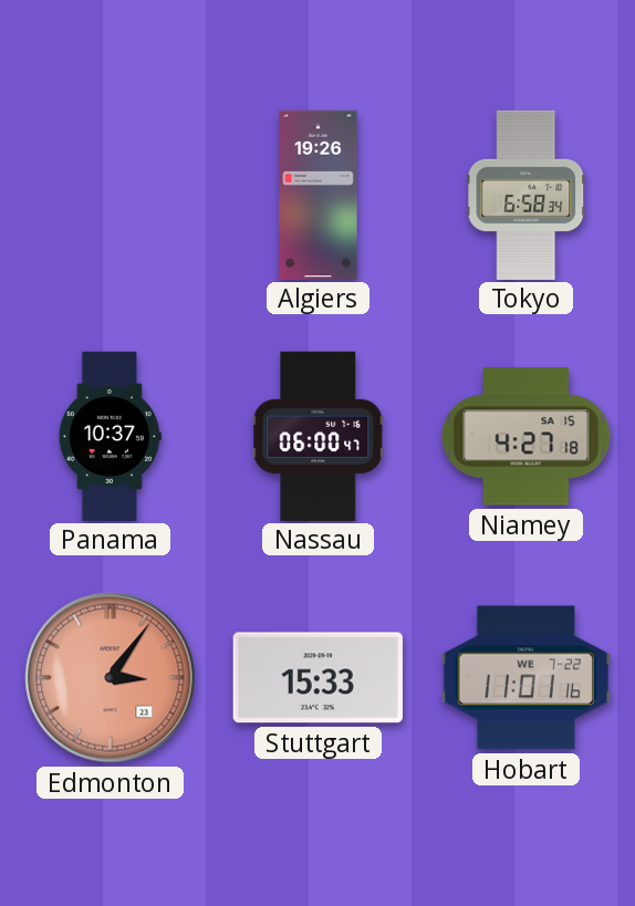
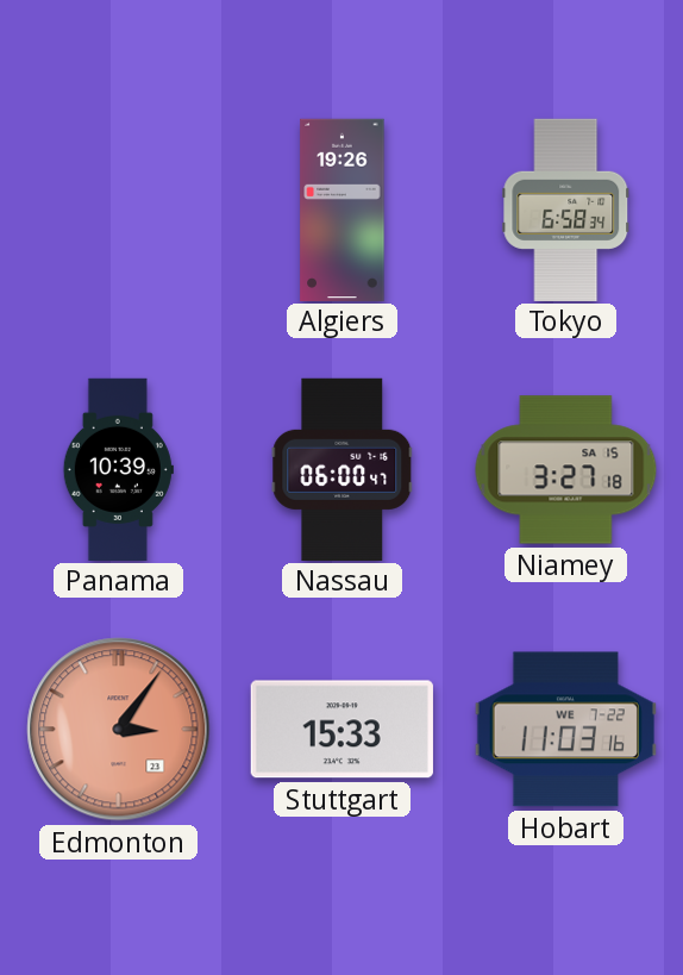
Panama: 10:37 -> 10:39 (118, 469)
Niamey: 4:27 -> 3:27 (566, 470)
Hobart: 11:01 -> 11:03 (565, 730)
